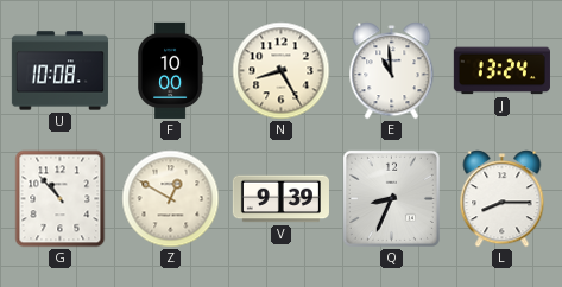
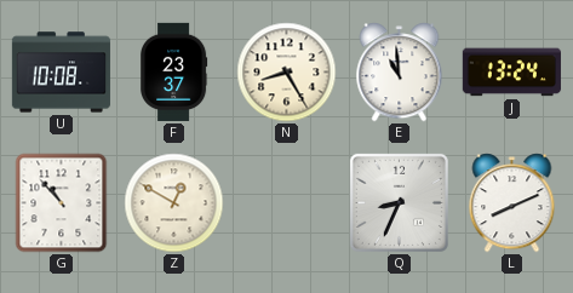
F: 10:00 -> 23:37 (174, 71)
V: 9:39 -> none (280, 199)
L: 8:15 -> 8:11 (512, 203)
